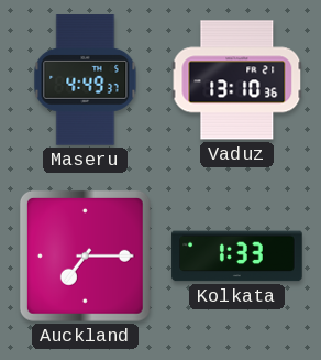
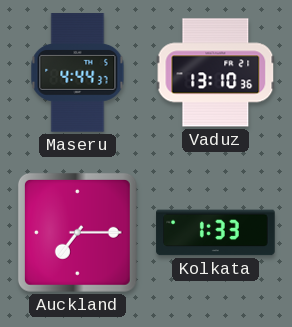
Maseru: 4:49 -> 4:44 (78, 73)
